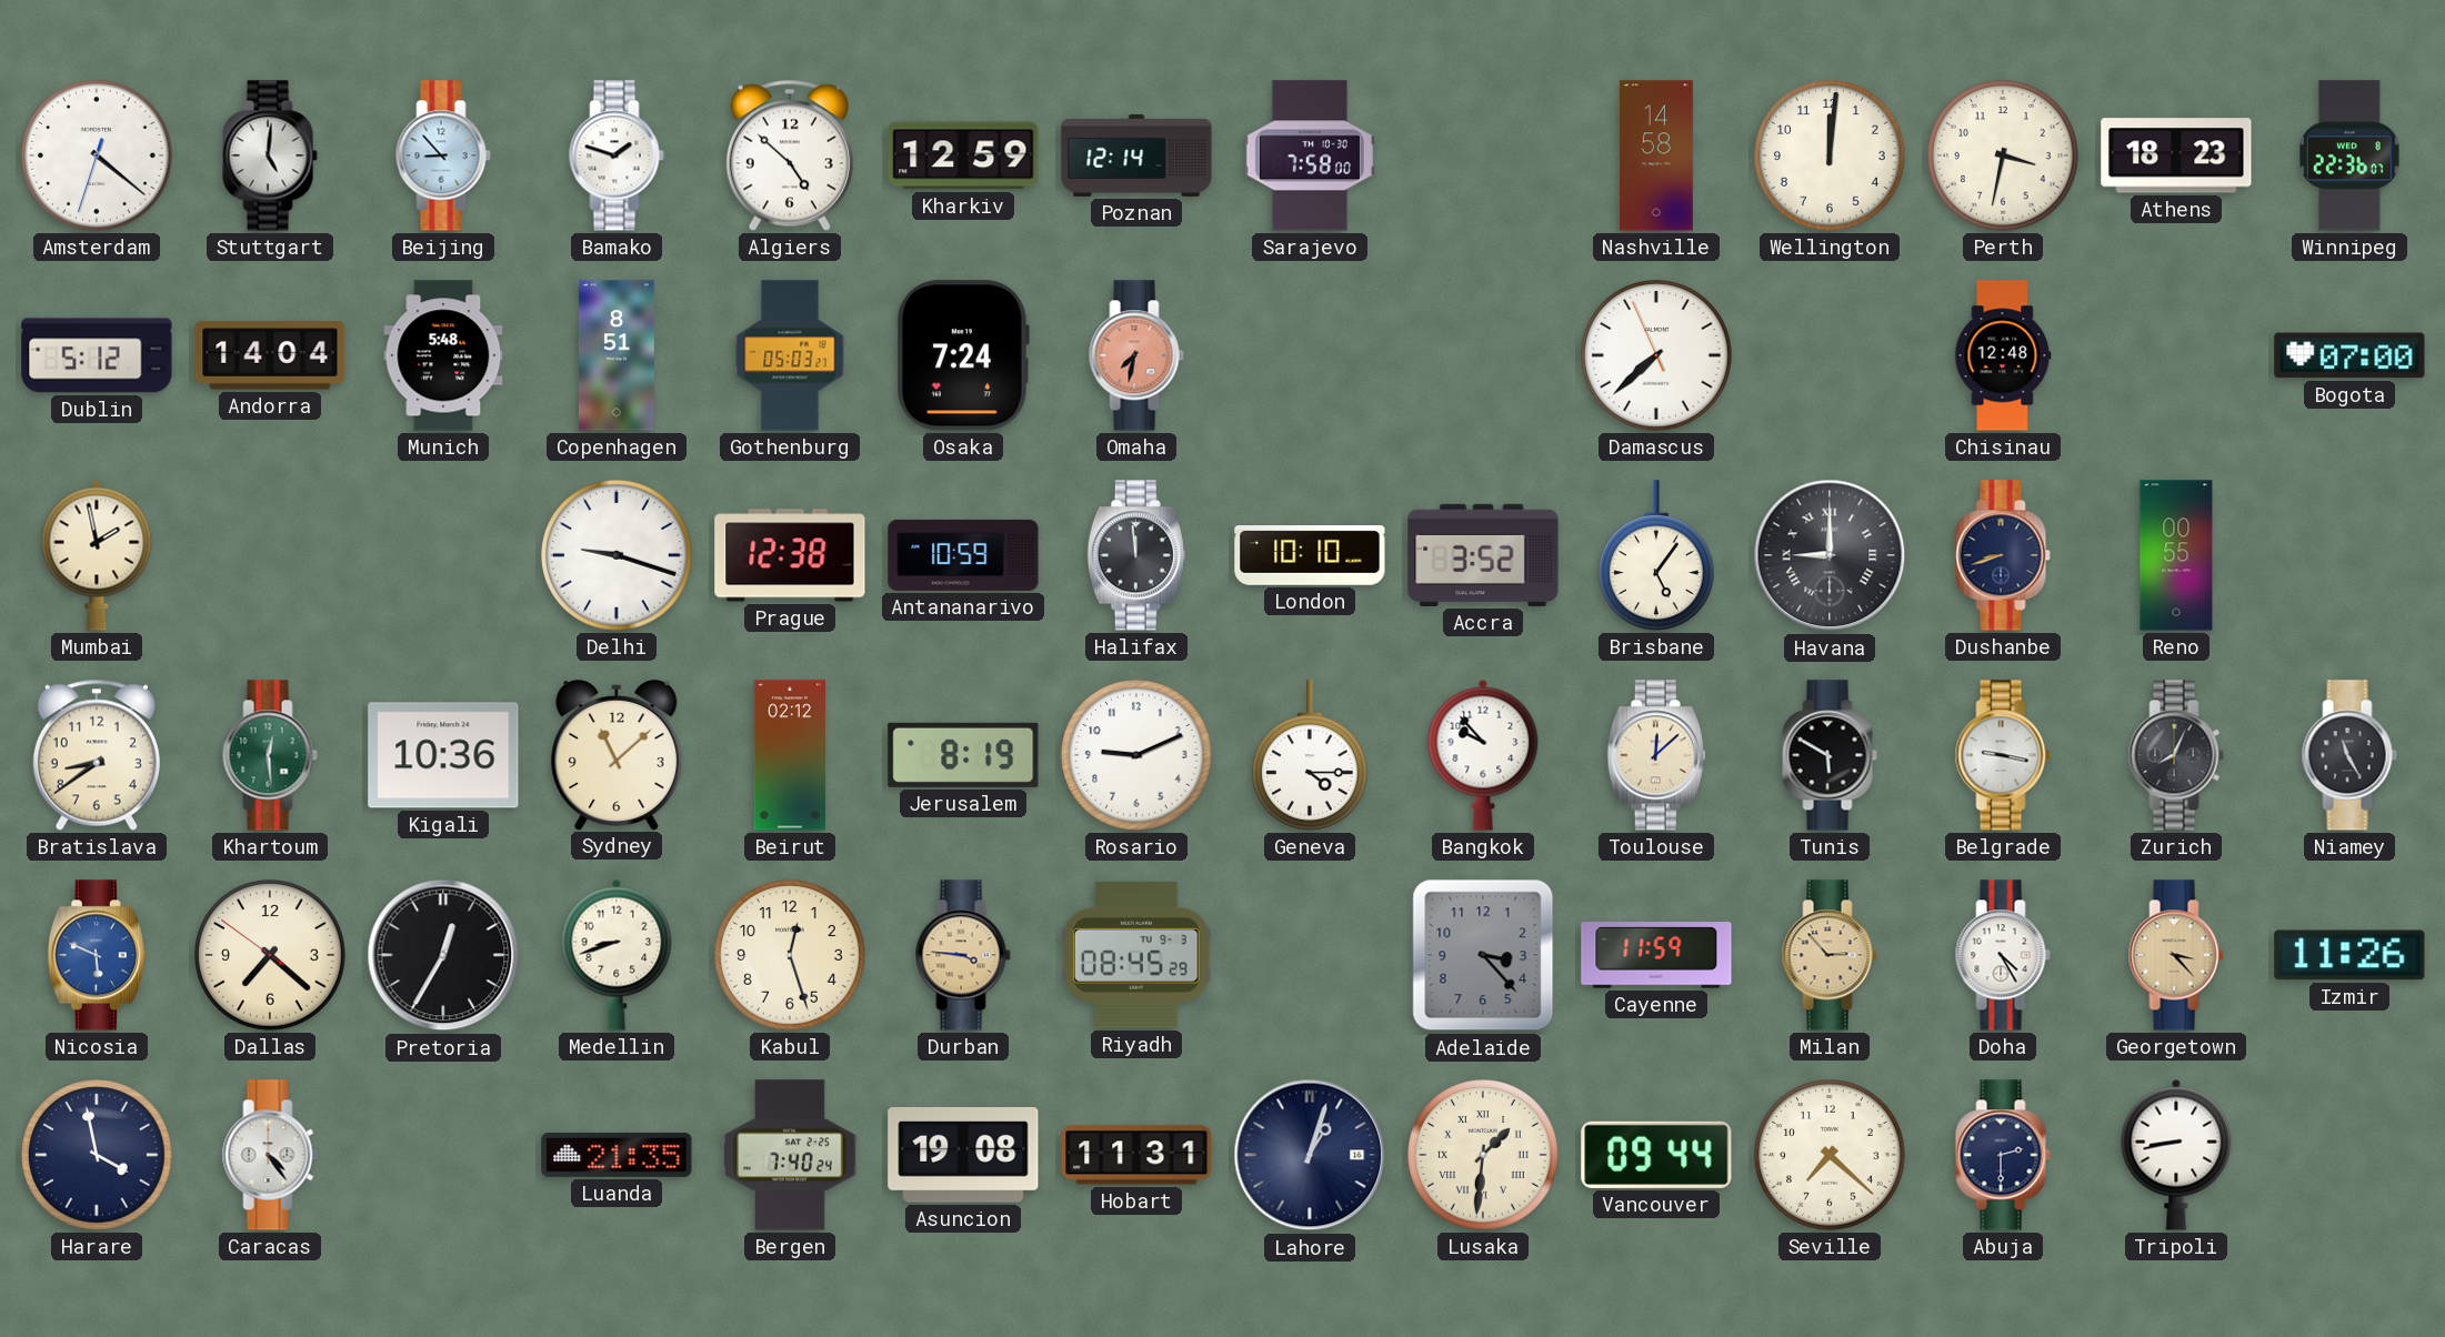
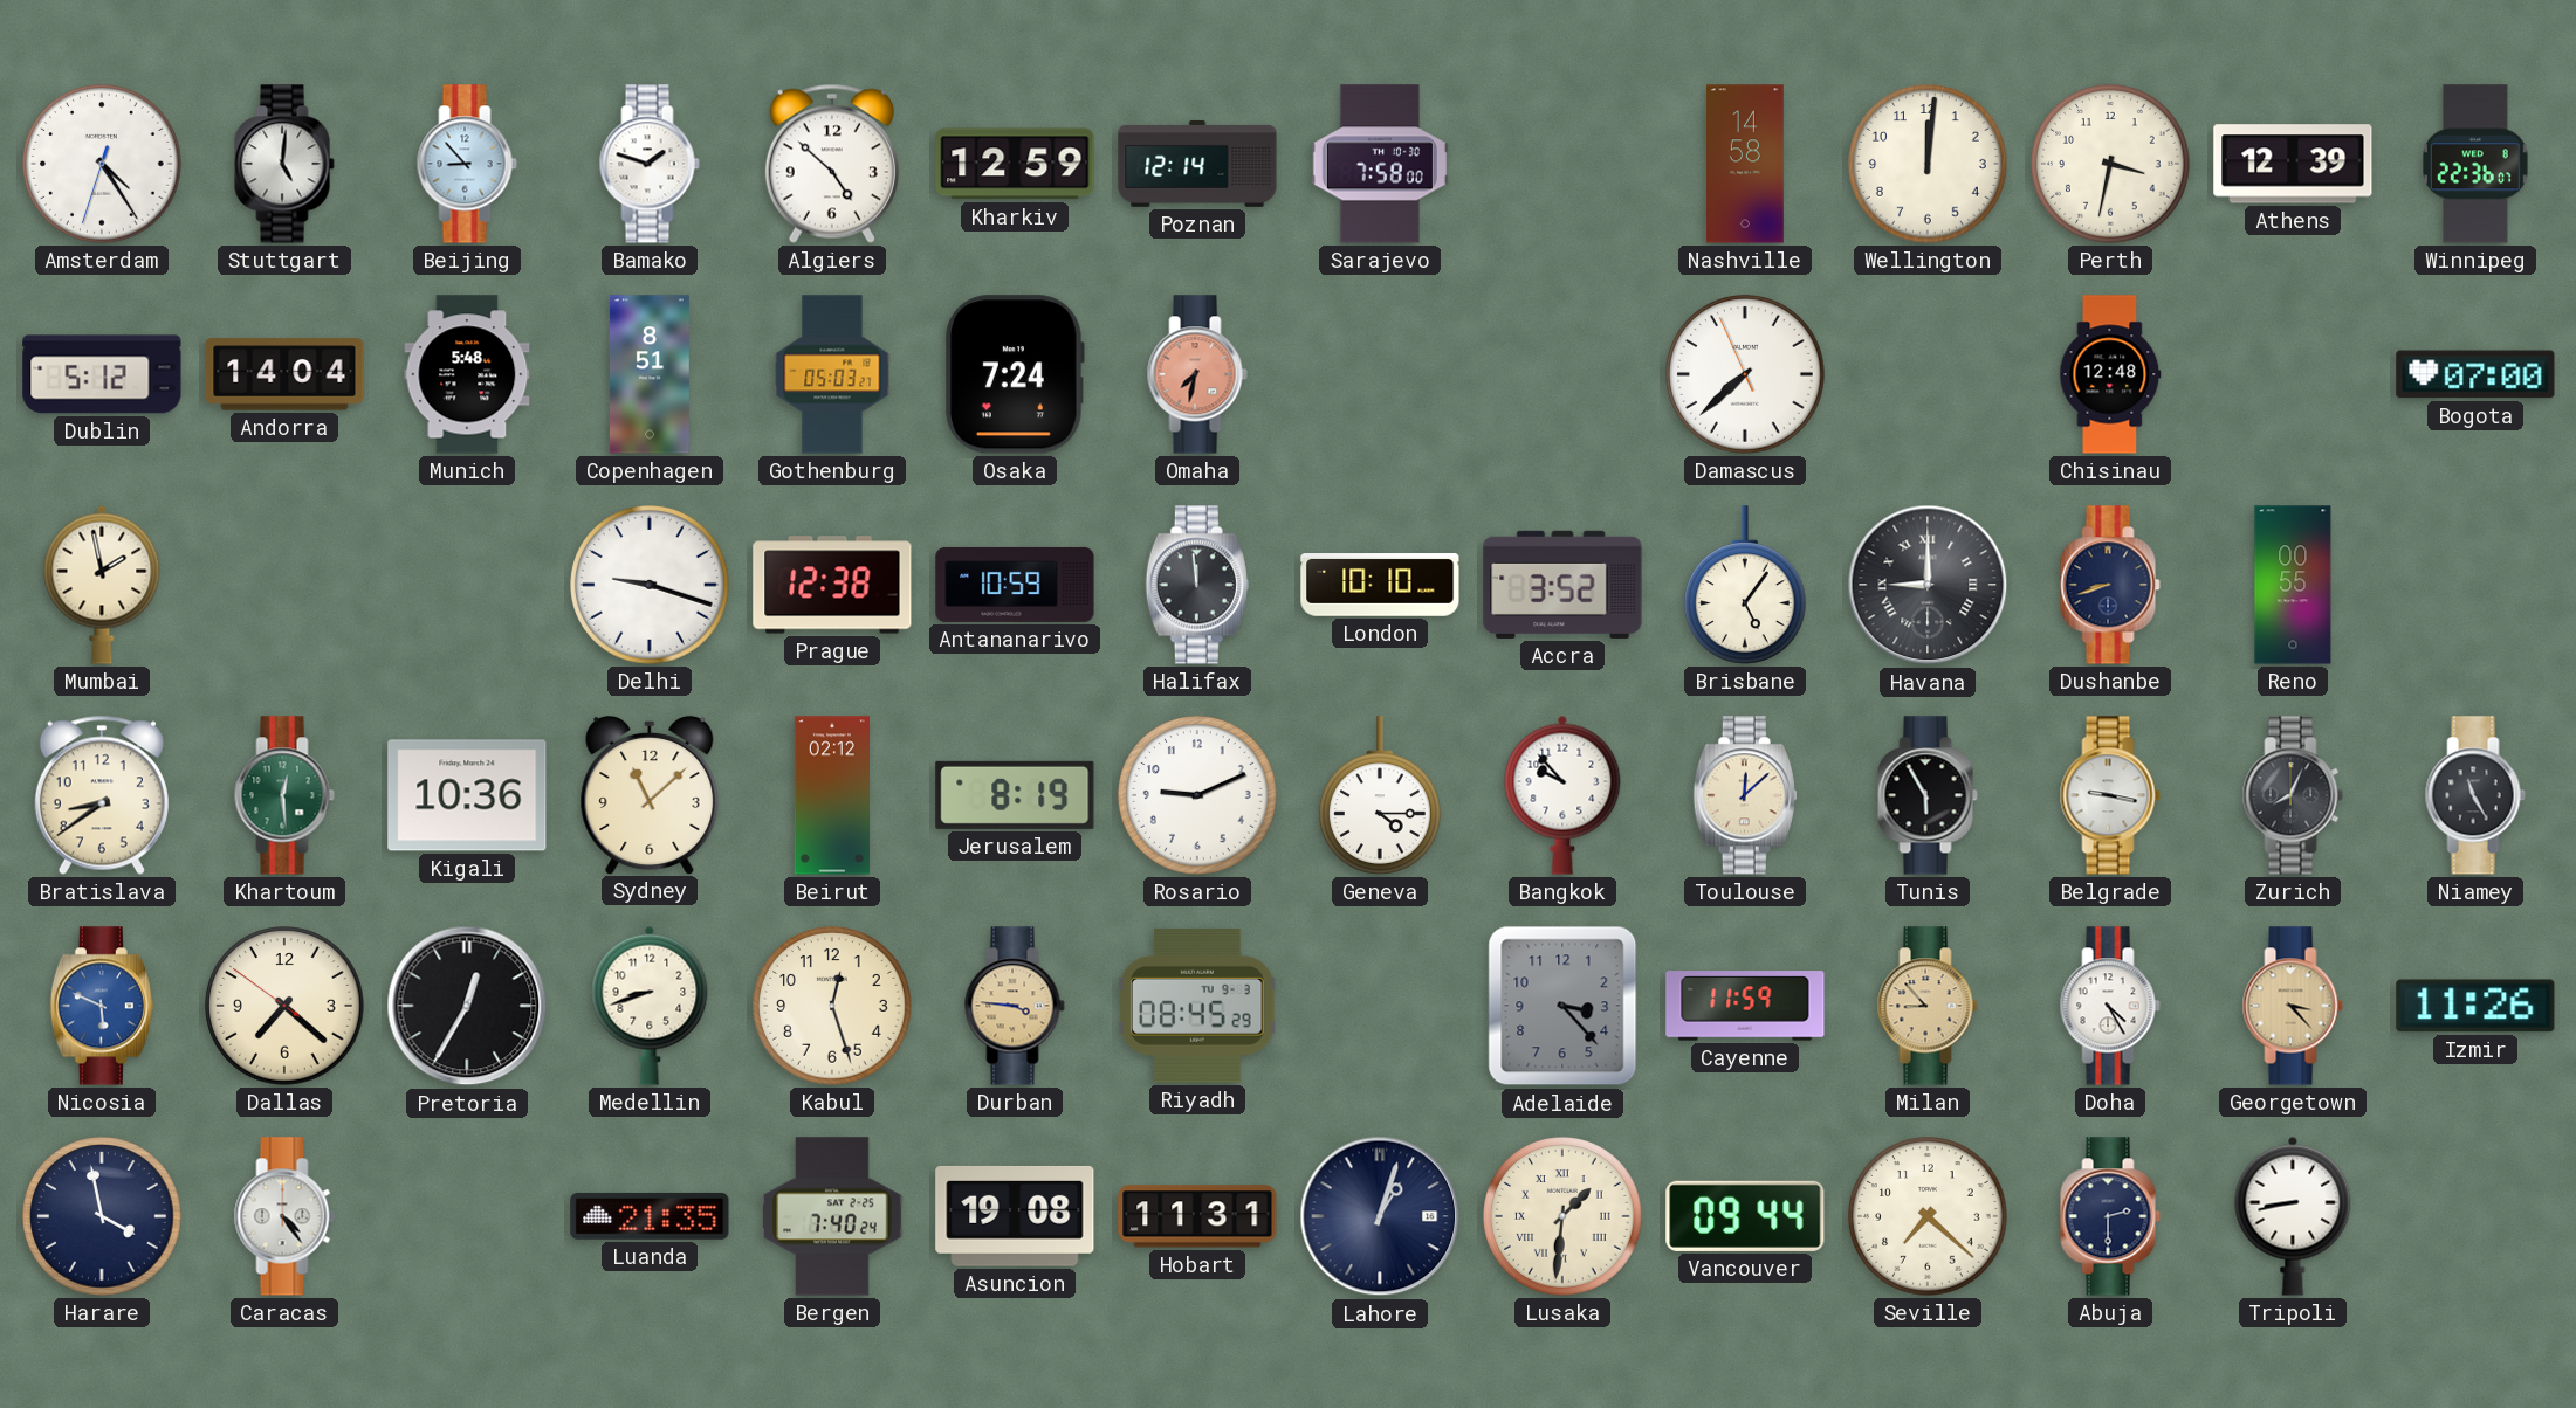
Amsterdam: 4:21 -> 4:24 (102, 164)
Athens: 18:23 -> 12:39 (2293, 164)
Tunis: 5:50 -> 5:55 (1928, 795)
Milan: 2:53 -> 8:53 (1928, 1006)
